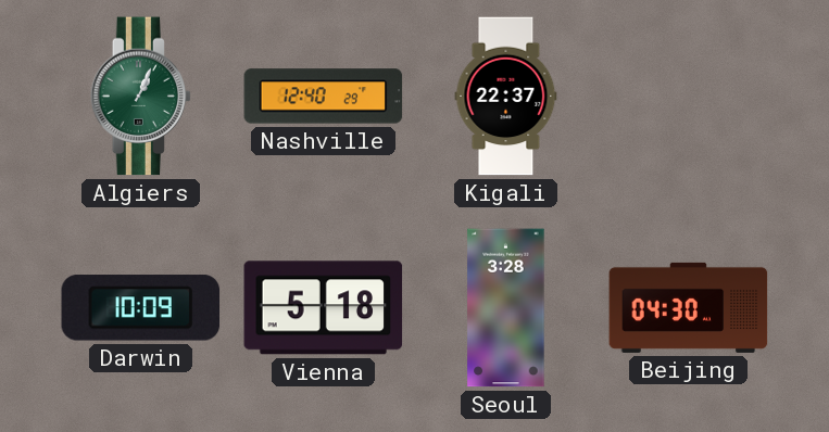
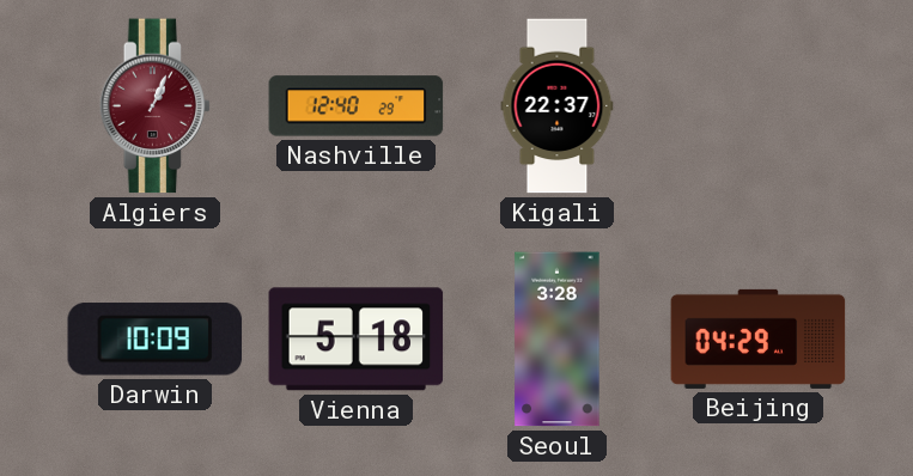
Algiers dial: green -> burgundy (156, 106)
Beijing: 04:30 -> 04:29 (759, 338)
